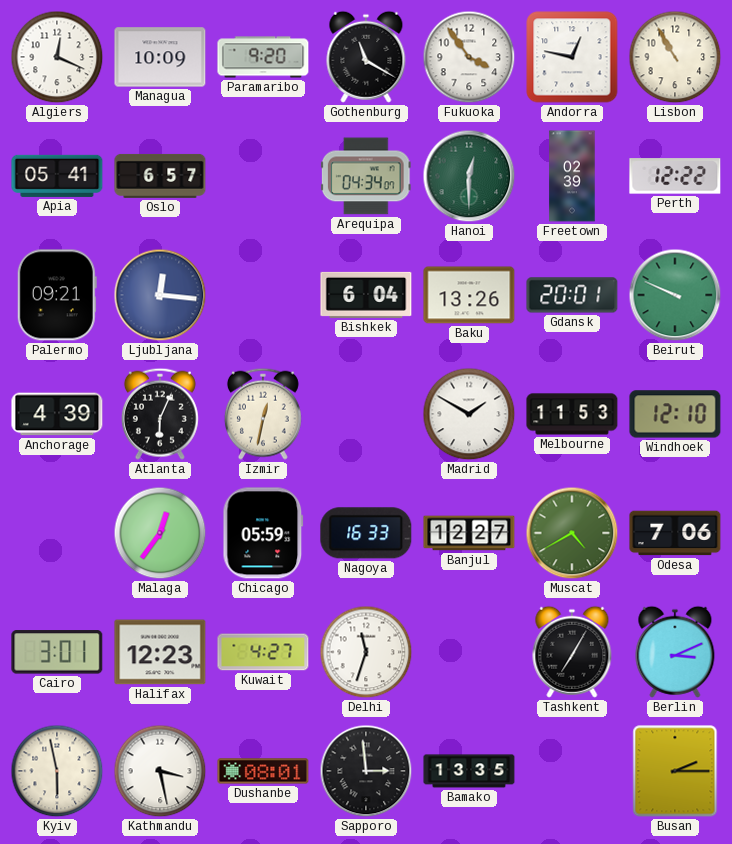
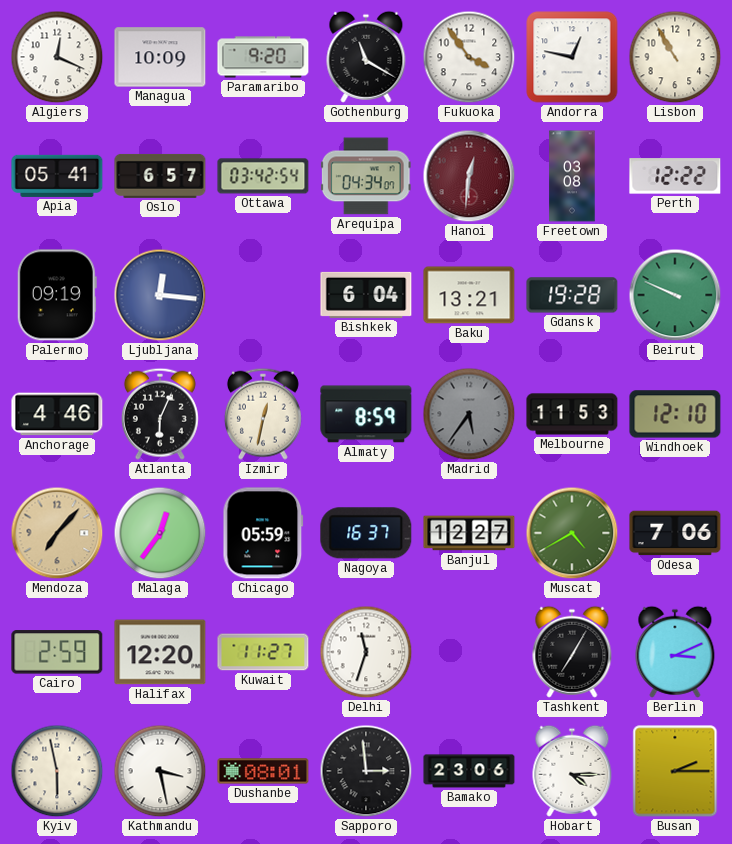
Ottawa: none -> 03:42 (263, 176)
Hanoi: 12:30 -> 12:31 (469, 176)
Hanoi dial: green -> burgundy (469, 176)
Freetown: 02:39 -> 03:08 (572, 176)
Palermo: 09:21 -> 09:19 (57, 295)
Baku: 13:26 -> 13:21 (469, 295)
Gdansk: 20:01 -> 19:28 (572, 295)
Anchorage: 4:39 -> 4:46 (57, 414)
Almaty: none -> 8:59 (366, 414)
Madrid: 1:50 -> 5:36 (469, 414)
Madrid dial: white -> grey (469, 414)
Mendoza: none -> 7:07 (57, 533)
Nagoya: 16:33 -> 16:37 (366, 533)
Cairo: 3:01 -> 2:59 (57, 652)
Halifax: 12:23 -> 12:20 (160, 652)
Kuwait: 4:27 -> 11:27 (263, 652)
Bamako: 13:35 -> 23:06 (469, 771)
Hobart: none -> 4:15 (572, 771)
